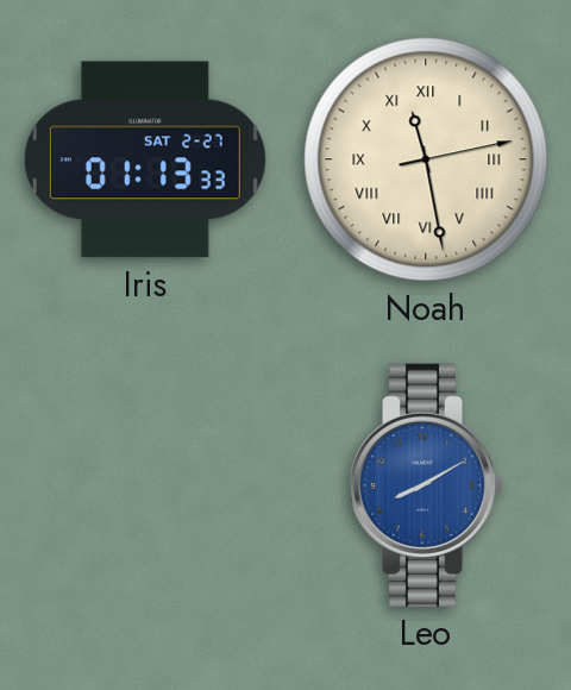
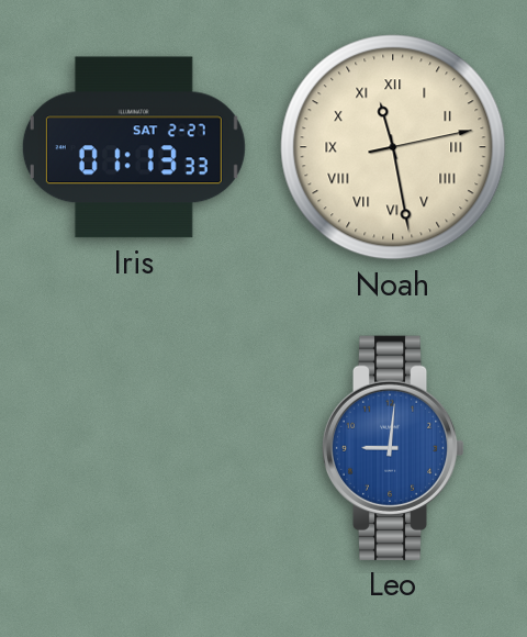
Leo: 8:10 -> 9:01 (393, 448)
